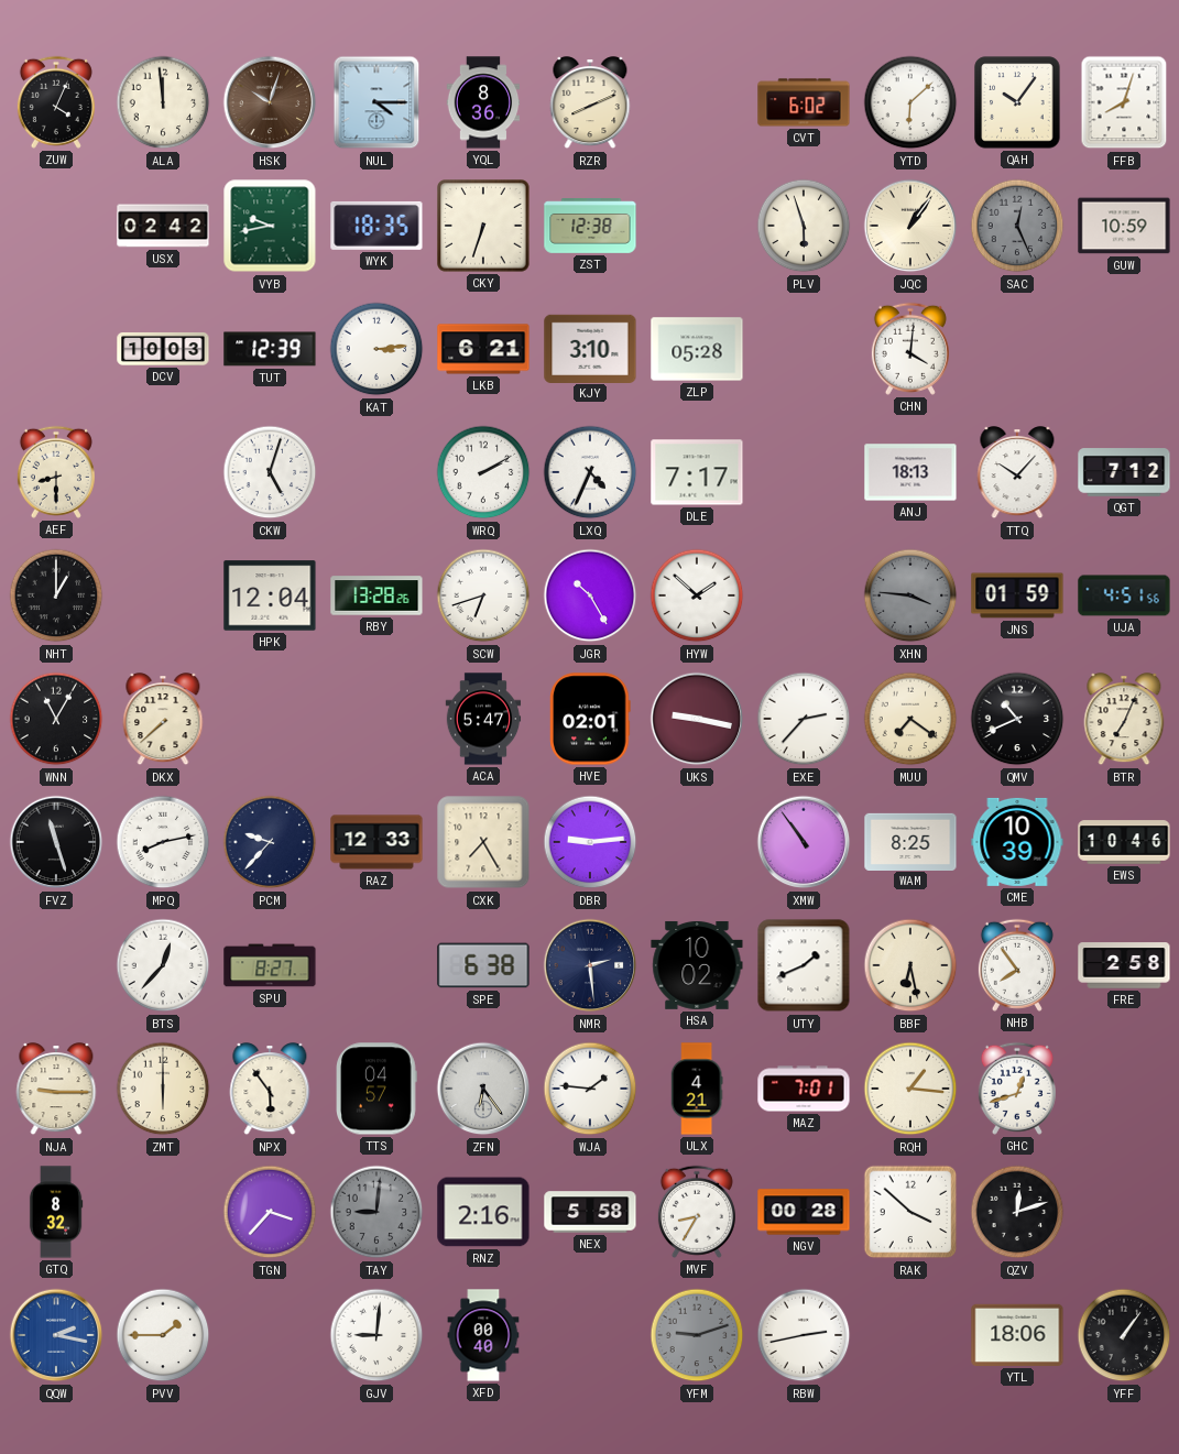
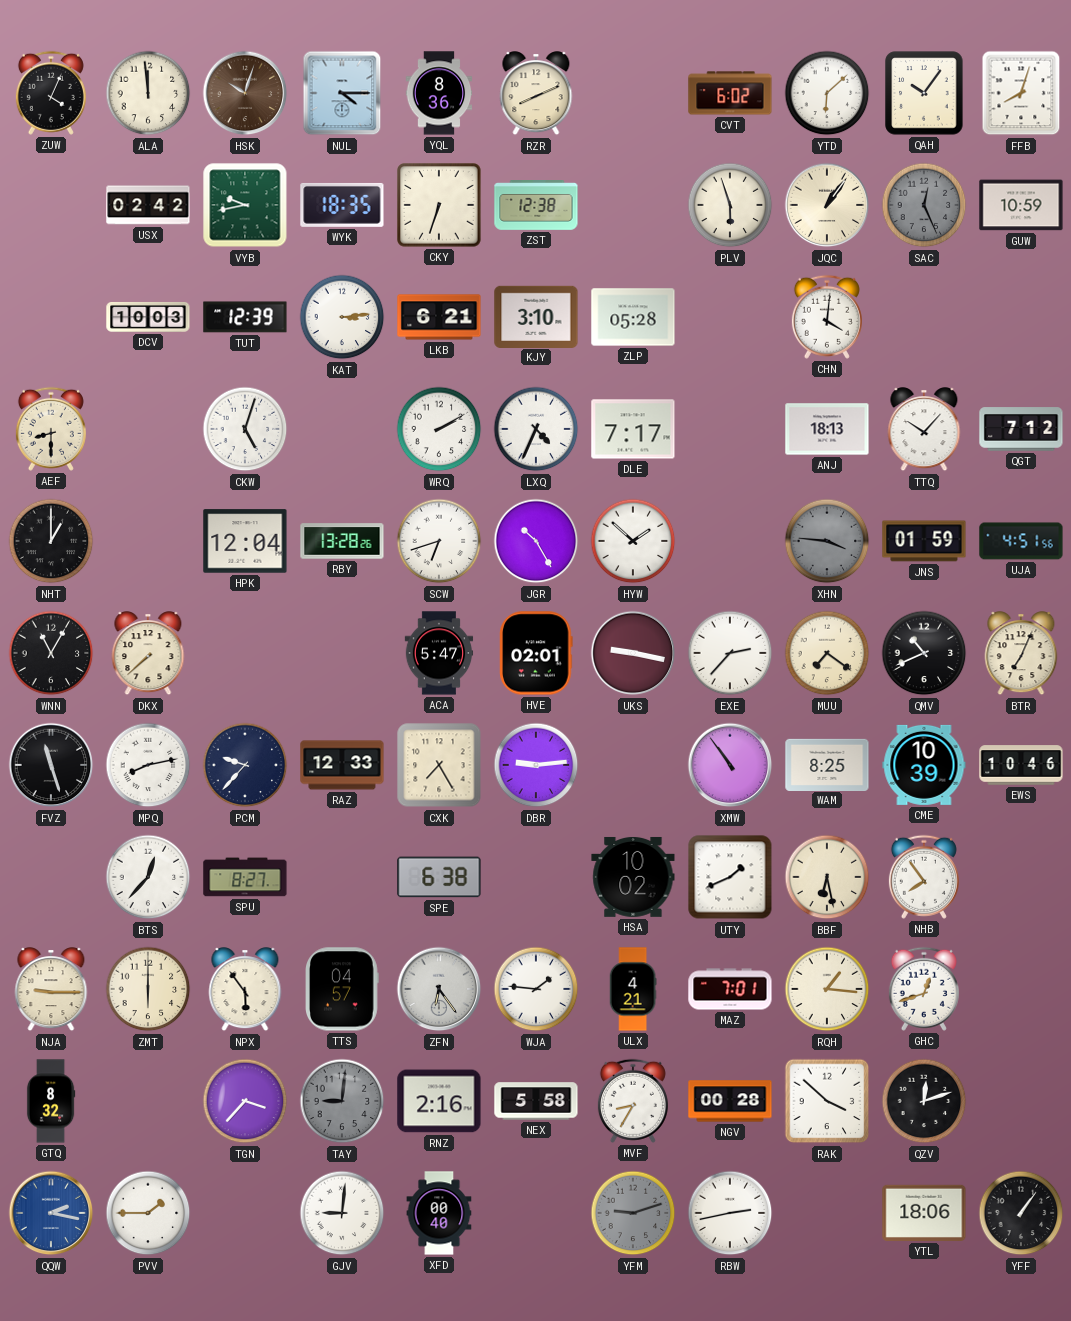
NMR: 2:29 -> none (590, 965)
FRE: 2:58 -> none (1124, 965)
